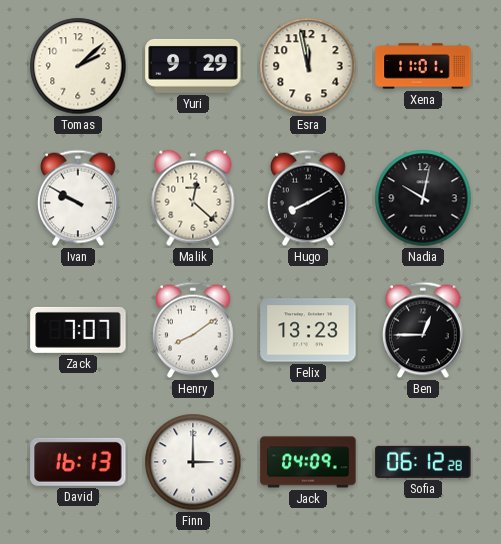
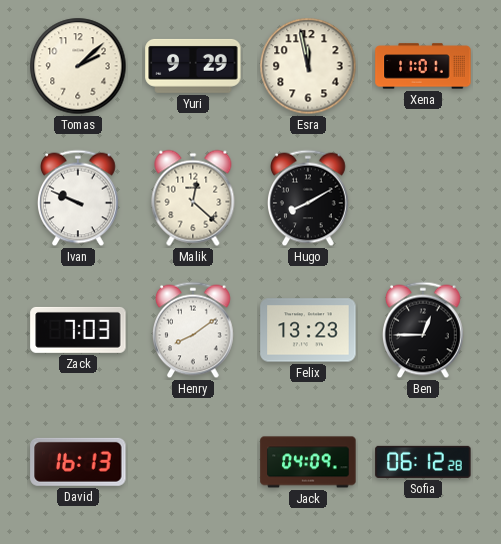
Ivan: 9:50 -> 9:49 (79, 198)
Nadia: 10:02 -> none (423, 198)
Zack: 7:07 -> 7:03 (78, 330)
Finn: 3:00 -> none (193, 462)
